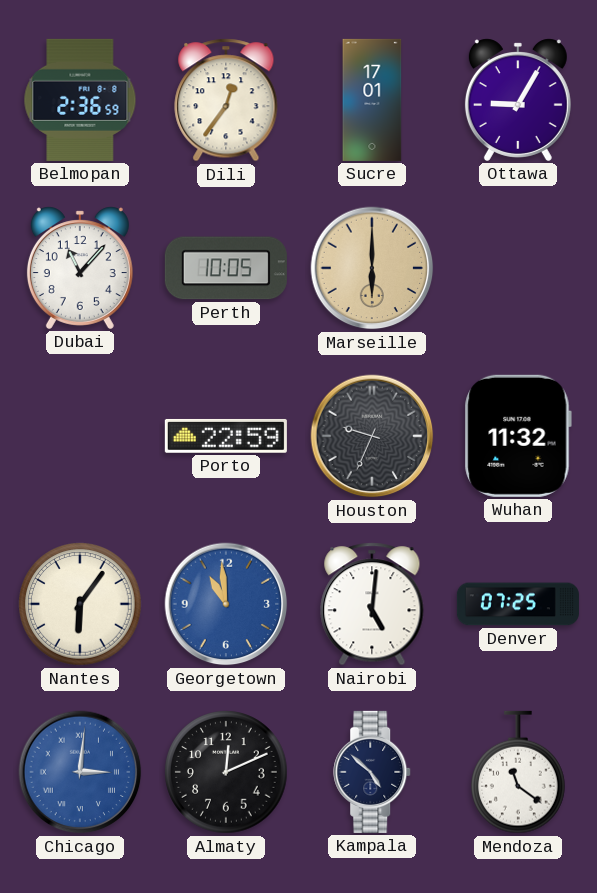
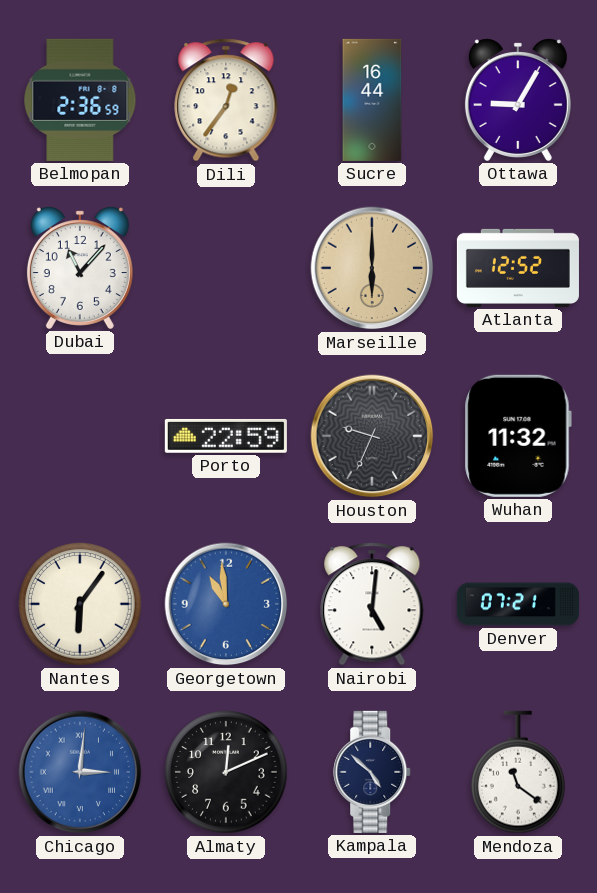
Sucre: 17:01 -> 16:44 (372, 100)
Perth: 10:05 -> none (226, 268)
Atlanta: none -> 12:52 (518, 268)
Denver: 07:25 -> 07:21 (518, 604)
